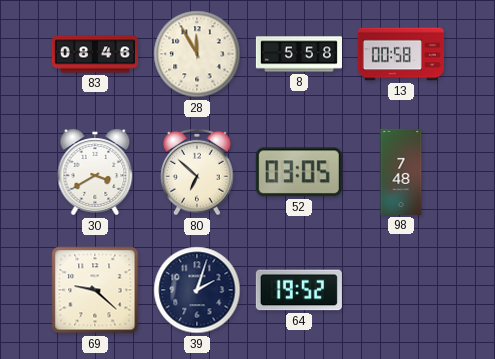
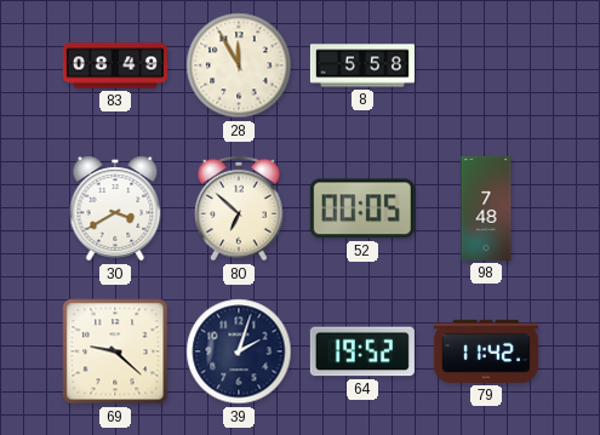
83: 08:46 -> 08:49 (115, 65)
13: 00:58 -> none (401, 54)
52: 03:05 -> 00:05 (362, 208)
79: none -> 11:42 (486, 351)
